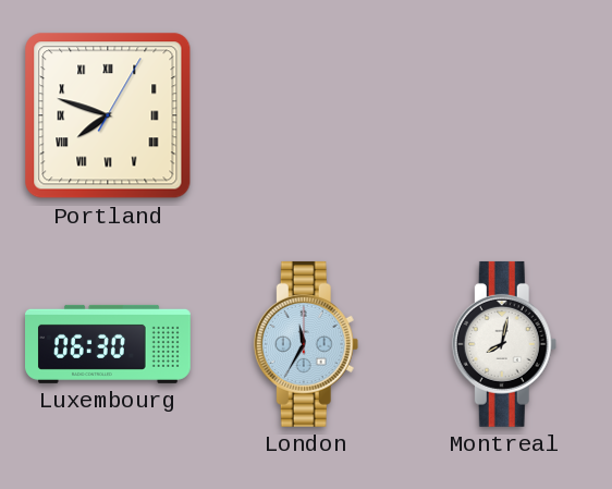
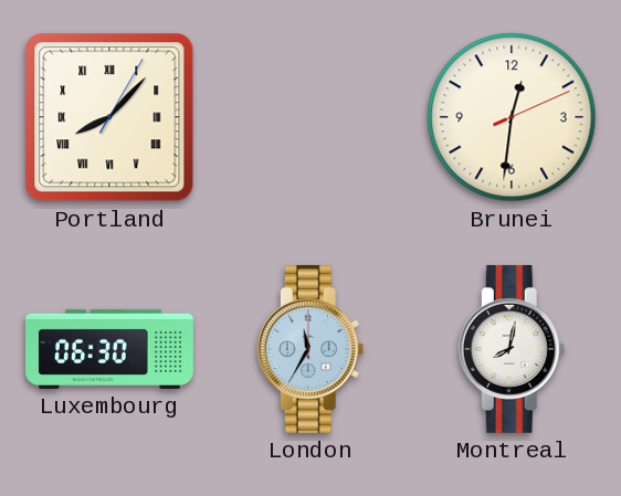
Portland: 7:48 -> 8:07 (109, 117)
Brunei: none -> 12:31 (512, 117)
